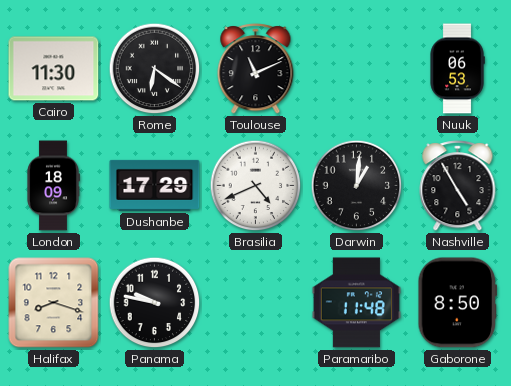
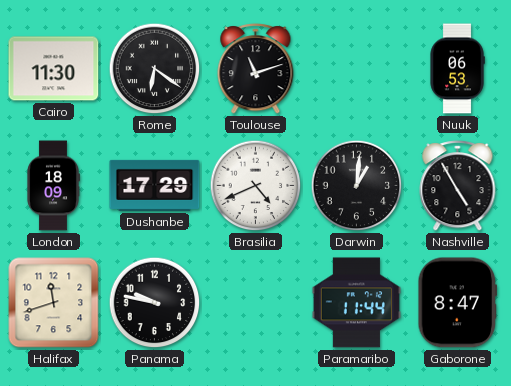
Toulouse: 11:11 -> 11:12 (256, 69)
Halifax: 8:18 -> 11:42 (54, 303)
Paramaribo: 11:48 -> 11:44 (356, 303)
Gaborone: 8:50 -> 8:47 (458, 303)
